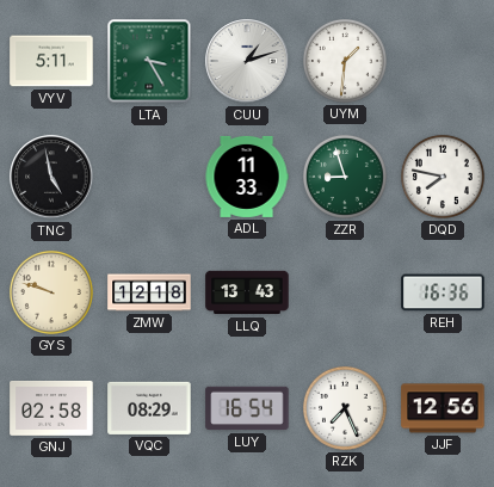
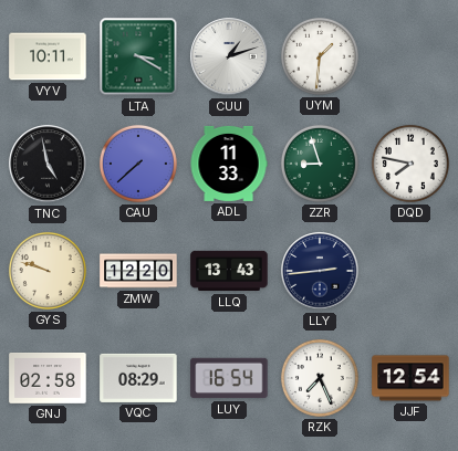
VYV: 5:11 -> 10:11 (48, 56)
LTA: 3:25 -> 3:20 (138, 56)
CAU: none -> 7:38 (138, 164)
ZMW: 12:18 -> 12:20 (138, 271)
LLY: none -> 2:44 (320, 271)
REH: 16:36 -> none (443, 292)
JJF: 12:56 -> 12:54 (410, 378)
